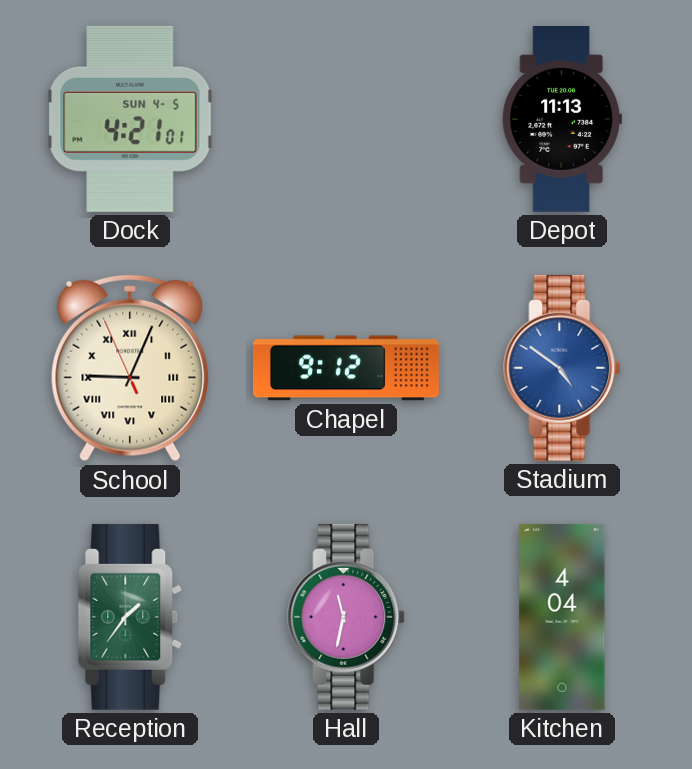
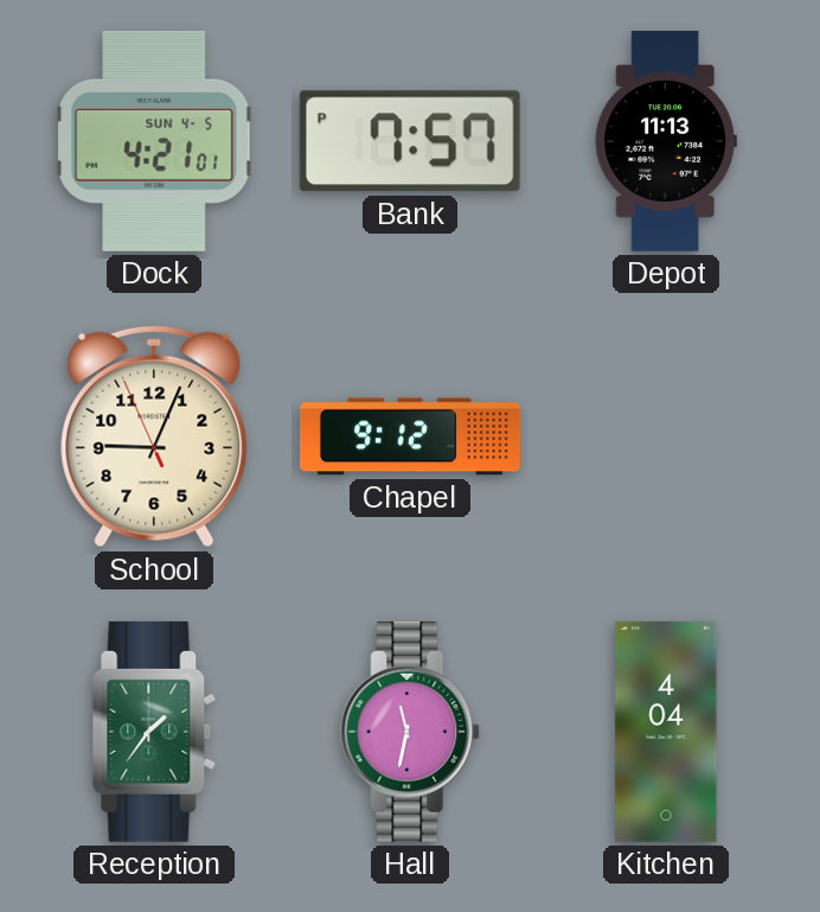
Bank: none -> 7:57 (410, 141)
School numerals: Roman -> Arabic (154, 436)
Stadium: 4:51 -> none (563, 368)
